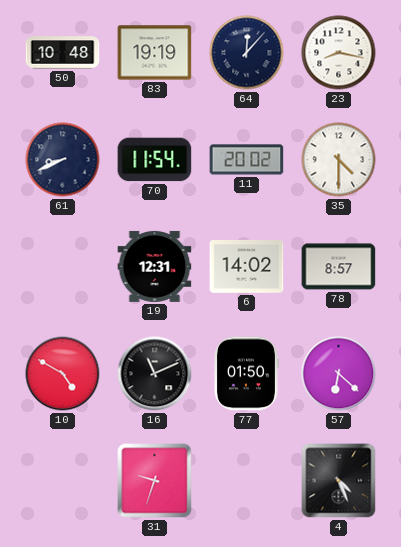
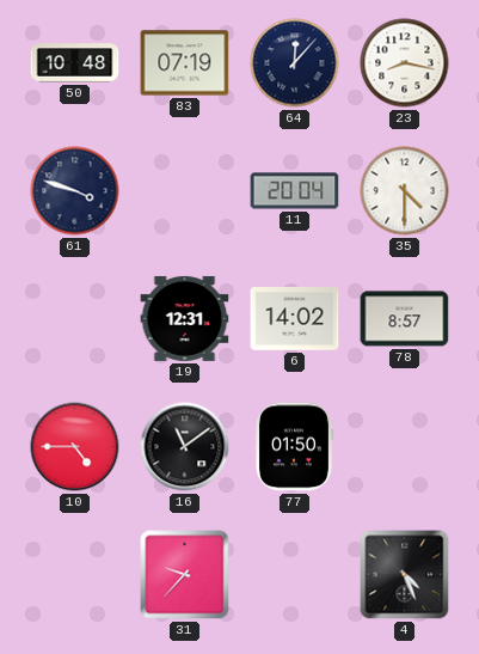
83: 19:19 -> 07:19 (185, 63)
61: 8:41 -> 3:48 (75, 191)
70: 11:54 -> none (155, 160)
11: 20:02 -> 20:04 (295, 191)
10: 4:50 -> 4:45 (75, 447)
16: 11:11 -> 11:09 (185, 447)
57: 6:22 -> none (339, 374)
31: 9:33 -> 9:37 (185, 575)
